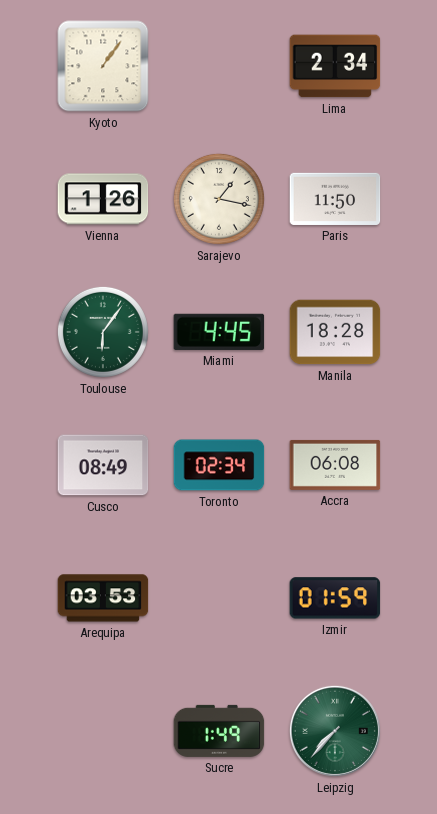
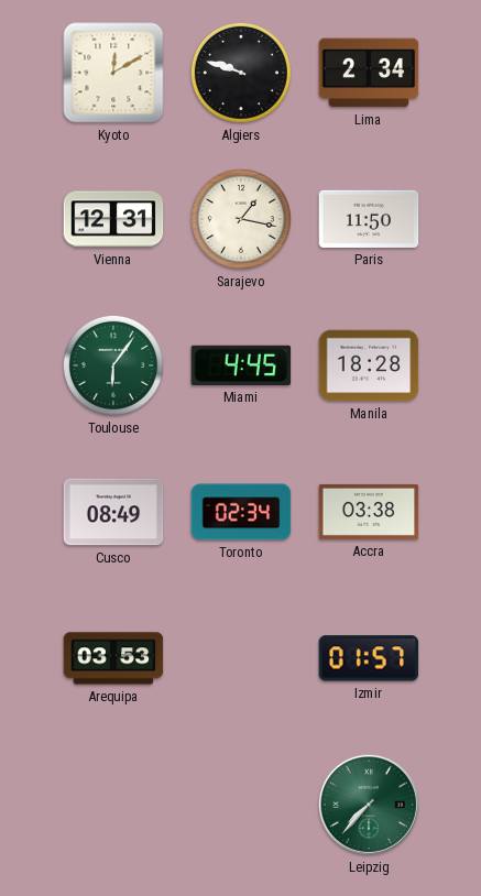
Kyoto: 1:06 -> 12:10 (113, 73)
Algiers: none -> 9:48 (241, 73)
Vienna: 1:26 -> 12:31 (113, 219)
Accra: 06:08 -> 03:38 (369, 512)
Izmir: 01:59 -> 01:57 (369, 658)
Sucre: 1:49 -> none (219, 731)
